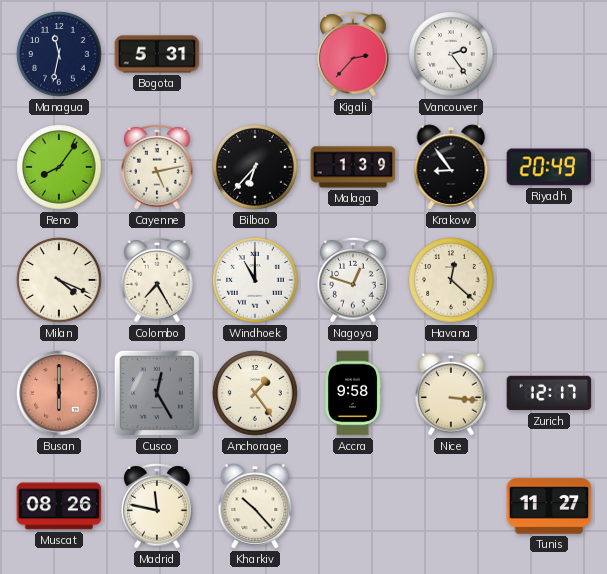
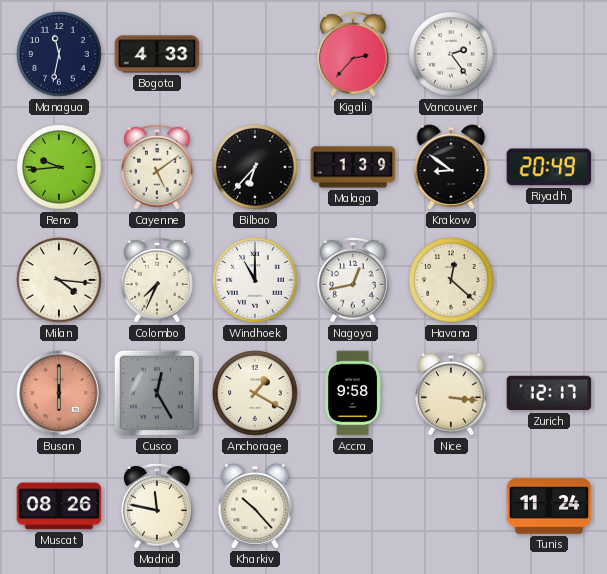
Bogota: 5:31 -> 4:33 (157, 54)
Reno: 8:06 -> 9:44 (59, 167)
Cayenne: 5:13 -> 5:09 (157, 167)
Krakow: 8:54 -> 8:51 (451, 167)
Milan: 4:19 -> 4:16 (59, 280)
Colombo: 7:25 -> 7:34 (157, 280)
Nagoya: 12:48 -> 12:43 (353, 280)
Anchorage: 1:24 -> 1:20 (255, 393)
Tunis: 11:27 -> 11:24 (549, 506)
